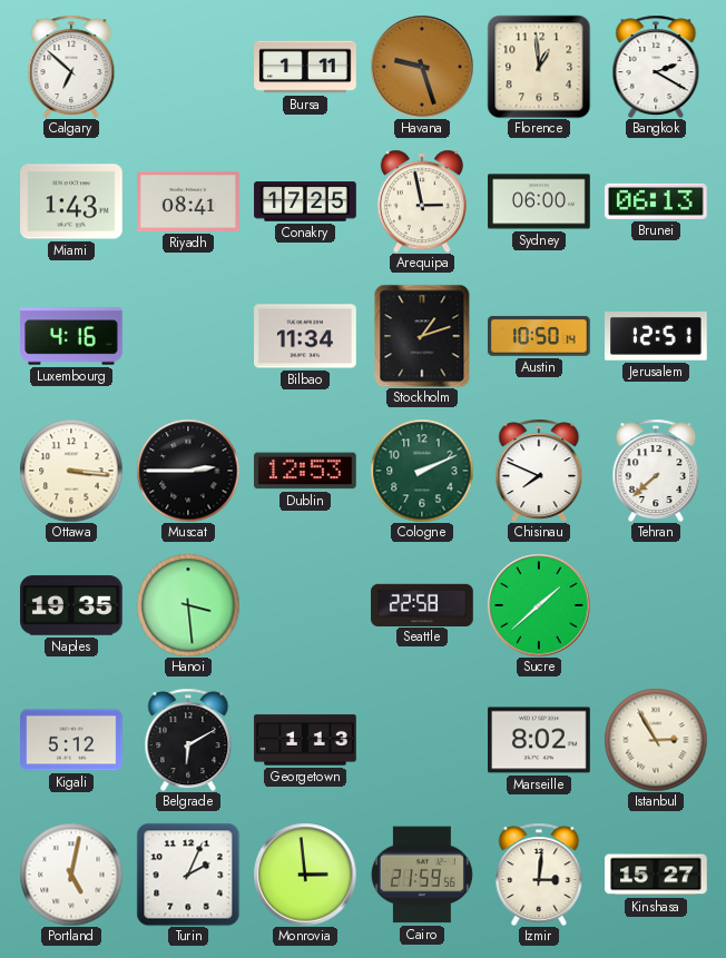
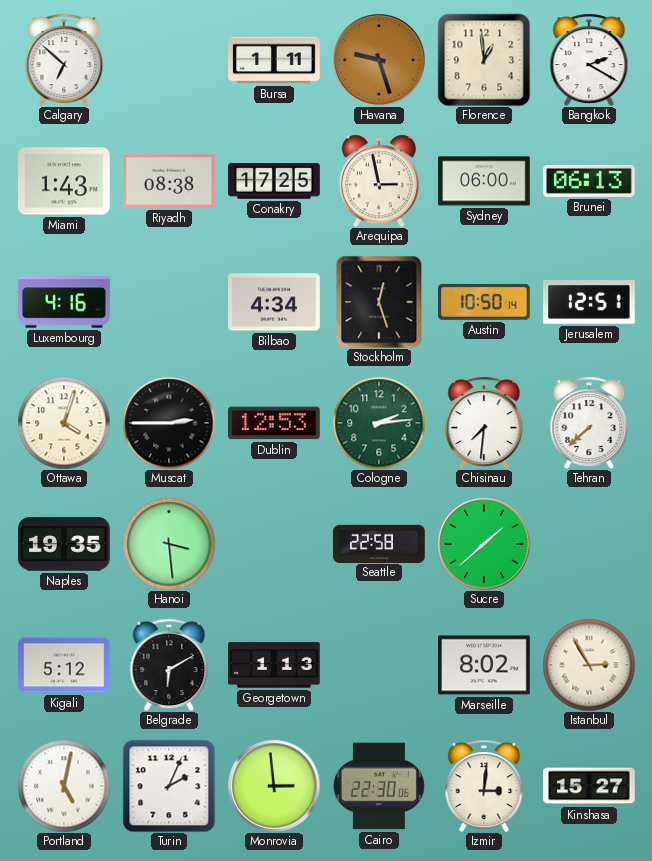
Riyadh: 08:41 -> 08:38 (169, 181)
Bilbao: 11:34 -> 4:34 (274, 302)
Stockholm: 1:12 -> 12:27 (379, 302)
Ottawa: 3:16 -> 4:03 (64, 423)
Cologne: 2:11 -> 2:14 (379, 423)
Chisinau: 7:49 -> 7:31 (484, 423)
Cairo: 21:59 -> 22:30 (379, 786)
